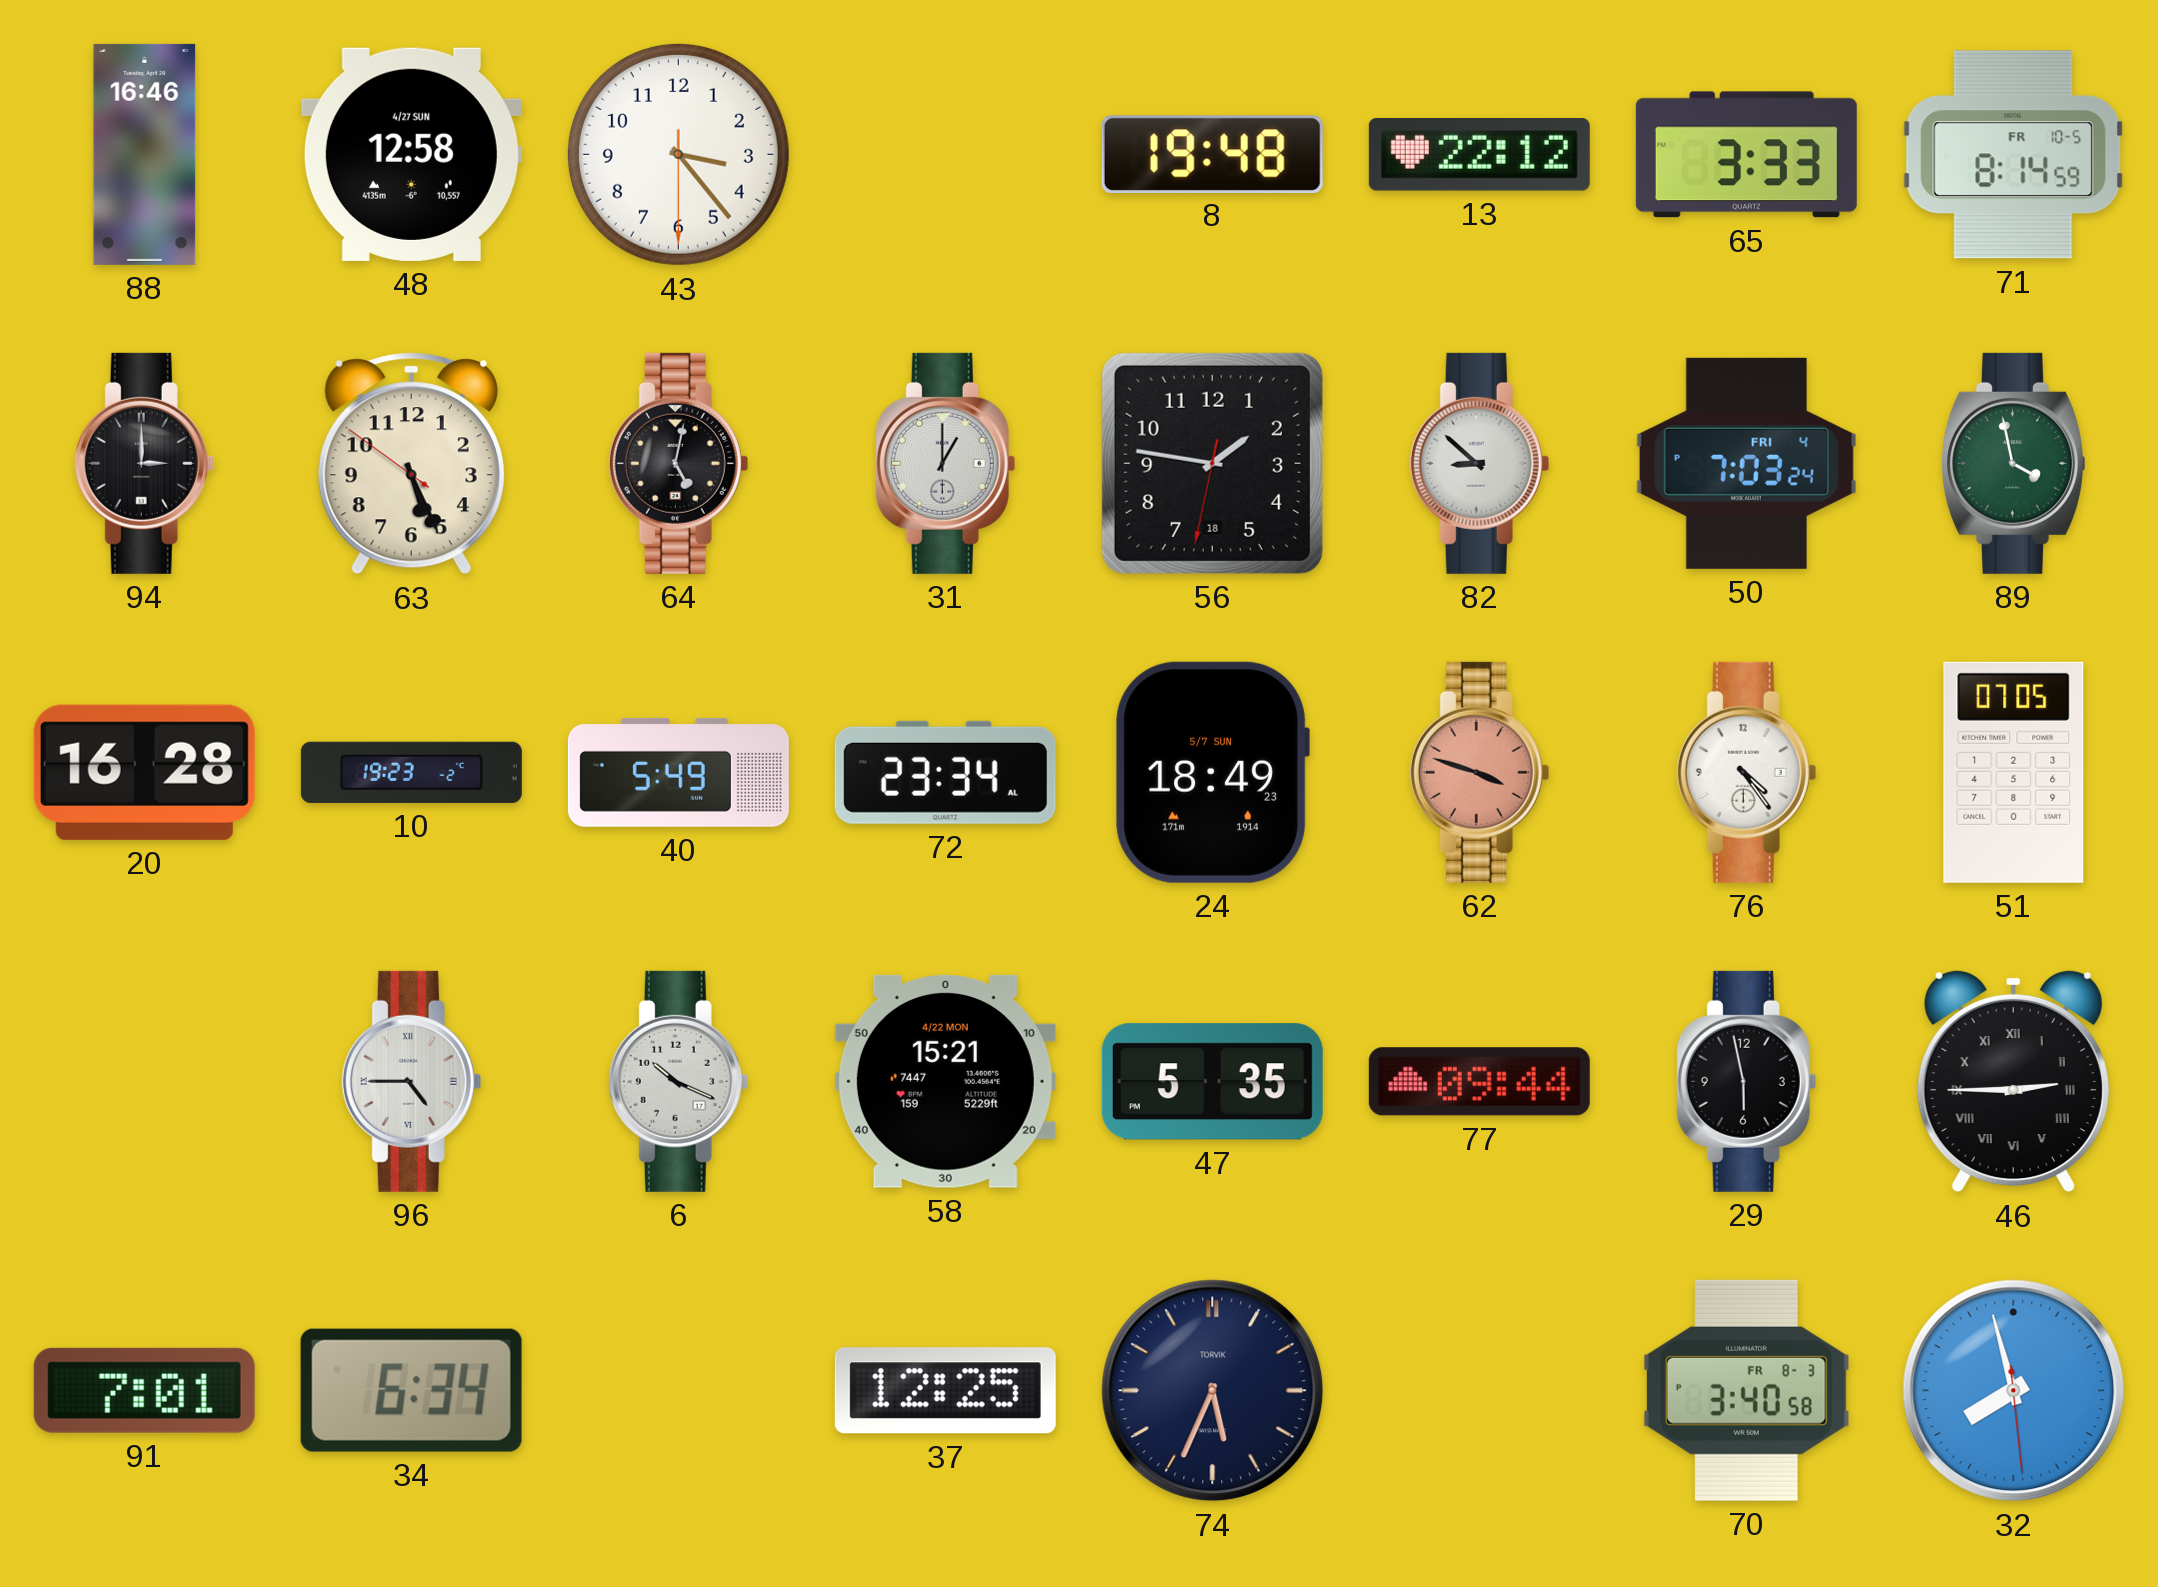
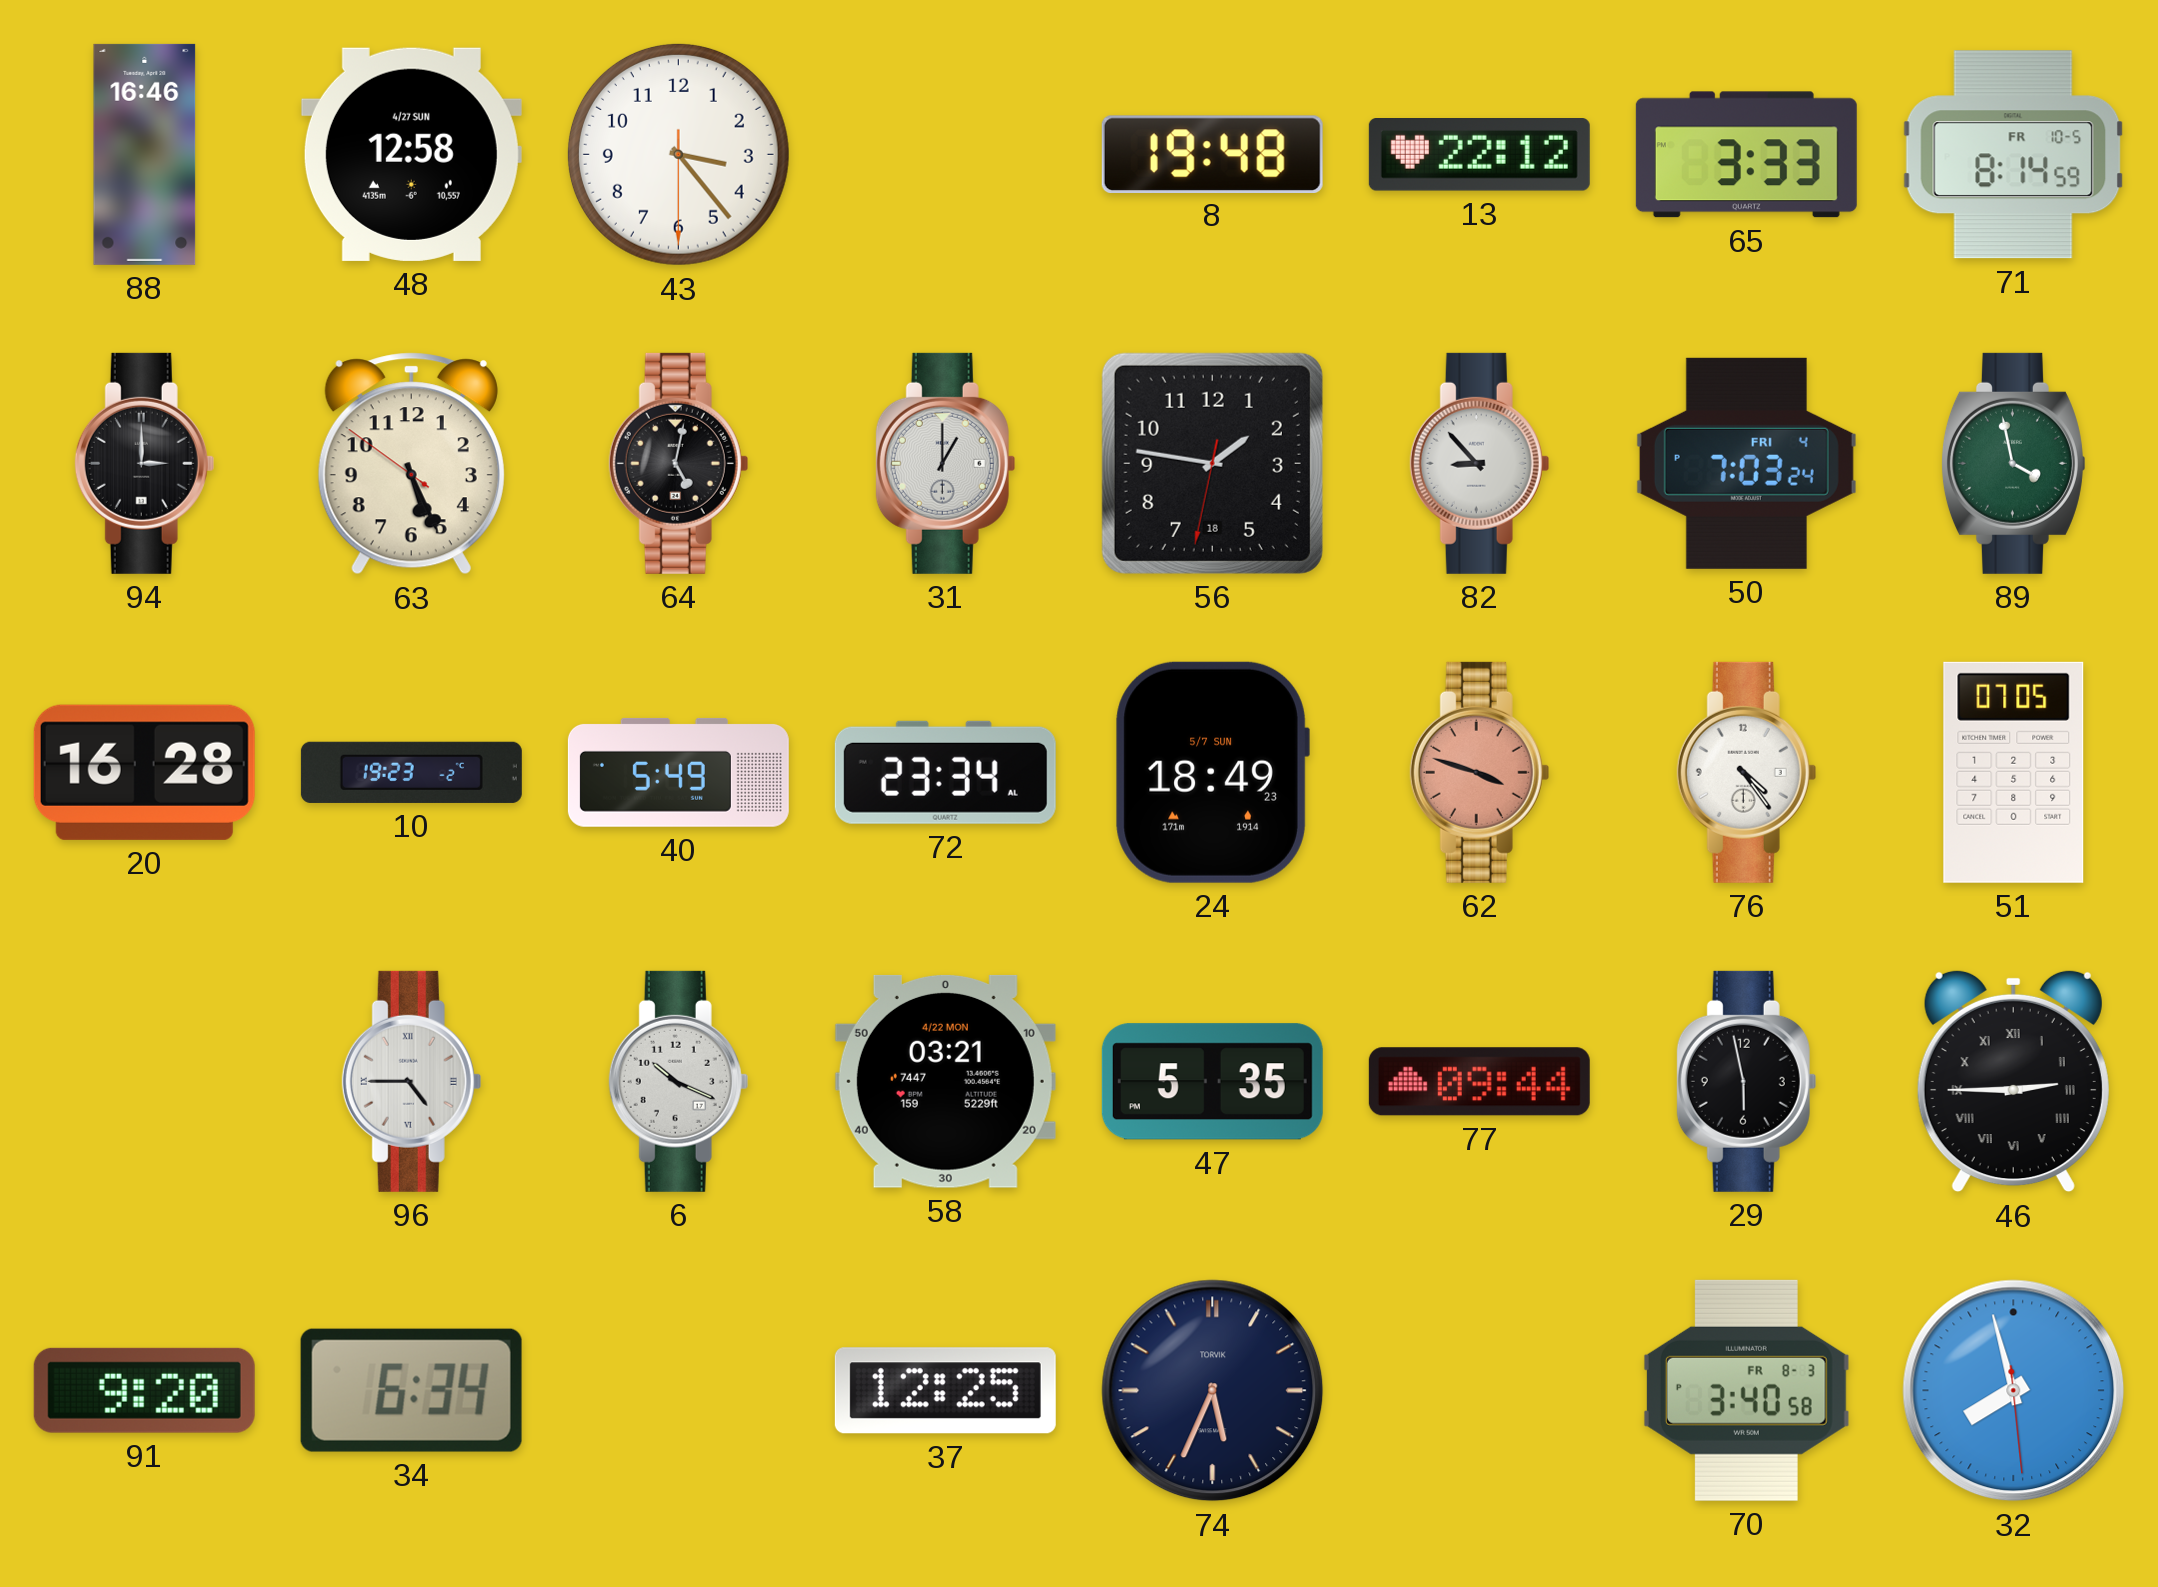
82: 8:52 -> 8:53 (1480, 463)
58: 15:21 -> 03:21 (945, 1081)
91: 7:01 -> 9:20 (144, 1390)
